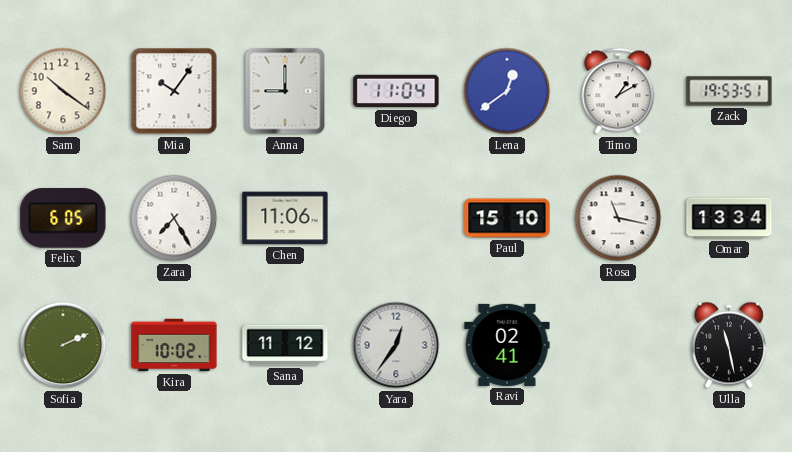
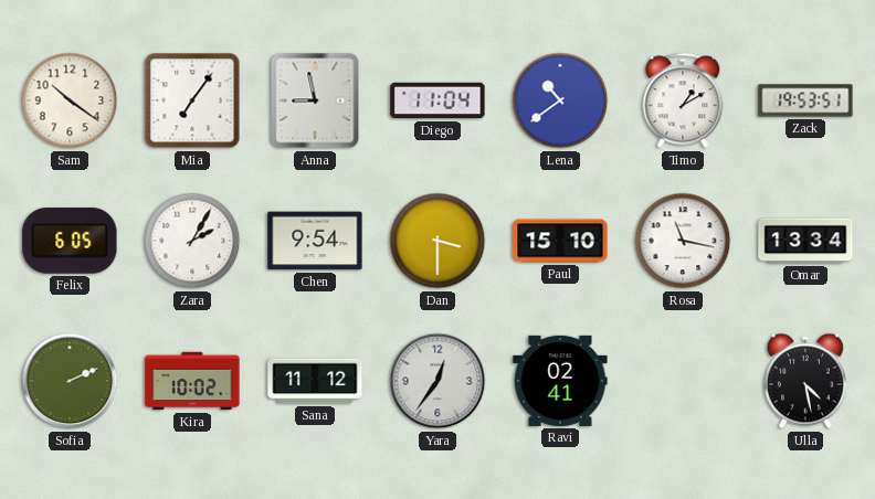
Mia: 10:06 -> 7:06 (192, 100)
Anna: 9:00 -> 8:58 (315, 100)
Lena: 12:39 -> 10:39 (560, 100)
Zara: 7:25 -> 2:05 (192, 241)
Chen: 11:06 -> 9:54 (315, 241)
Dan: none -> 3:30 (438, 241)
Ulla: 11:28 -> 4:28 (805, 381)
